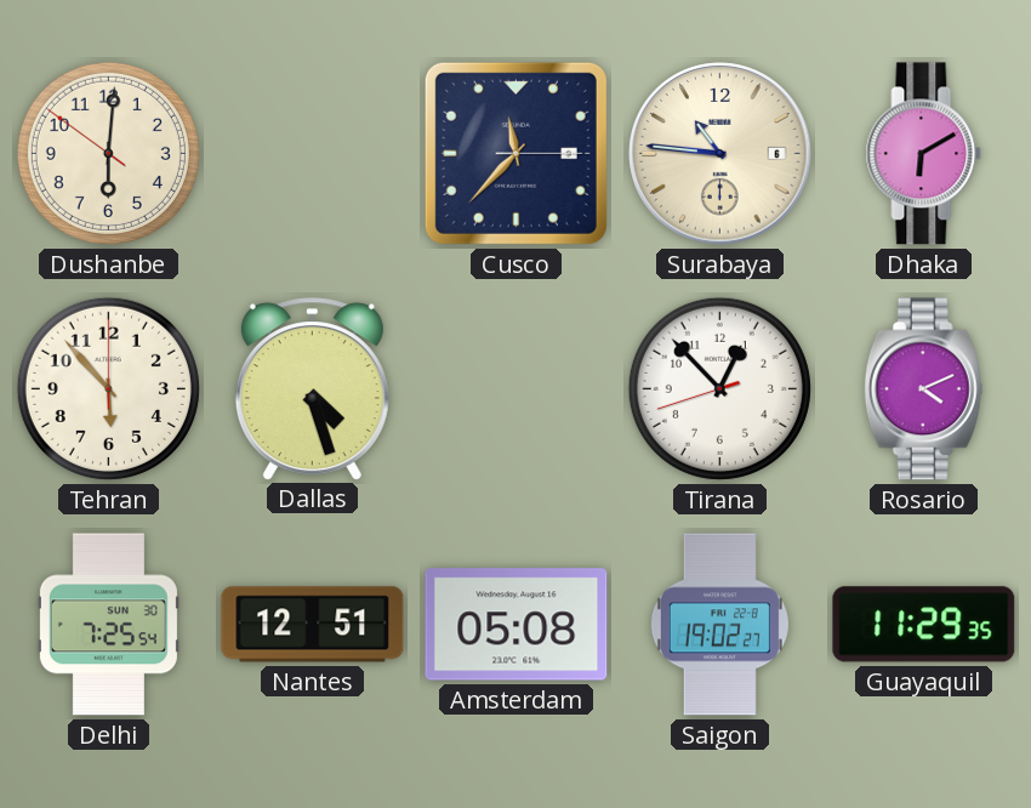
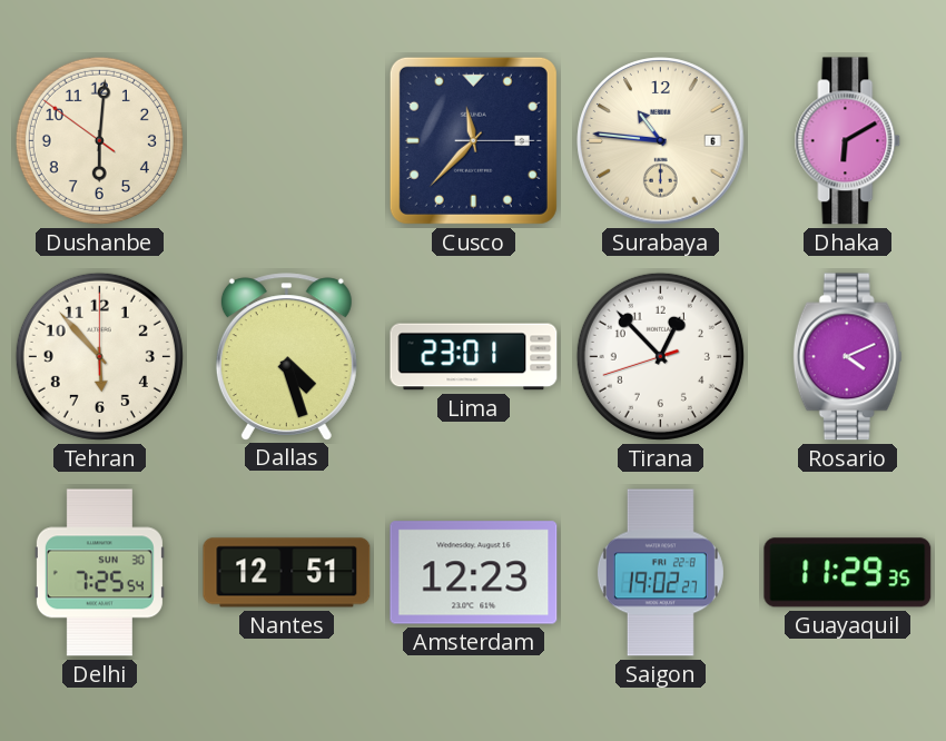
Lima: none -> 23:01 (474, 357)
Amsterdam: 05:08 -> 12:23 (474, 573)
